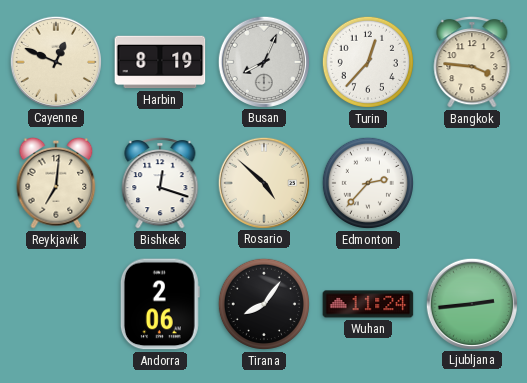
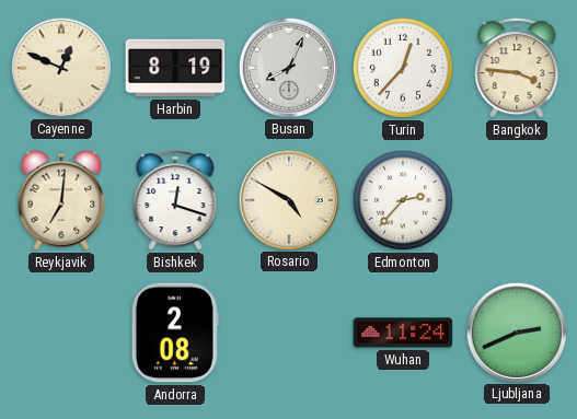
Rosario: 4:52 -> 4:50 (288, 199)
Andorra: 2:06 -> 2:08 (175, 333)
Tirana: 8:06 -> none (264, 304)
Ljubljana: 2:44 -> 2:41 (516, 331)
